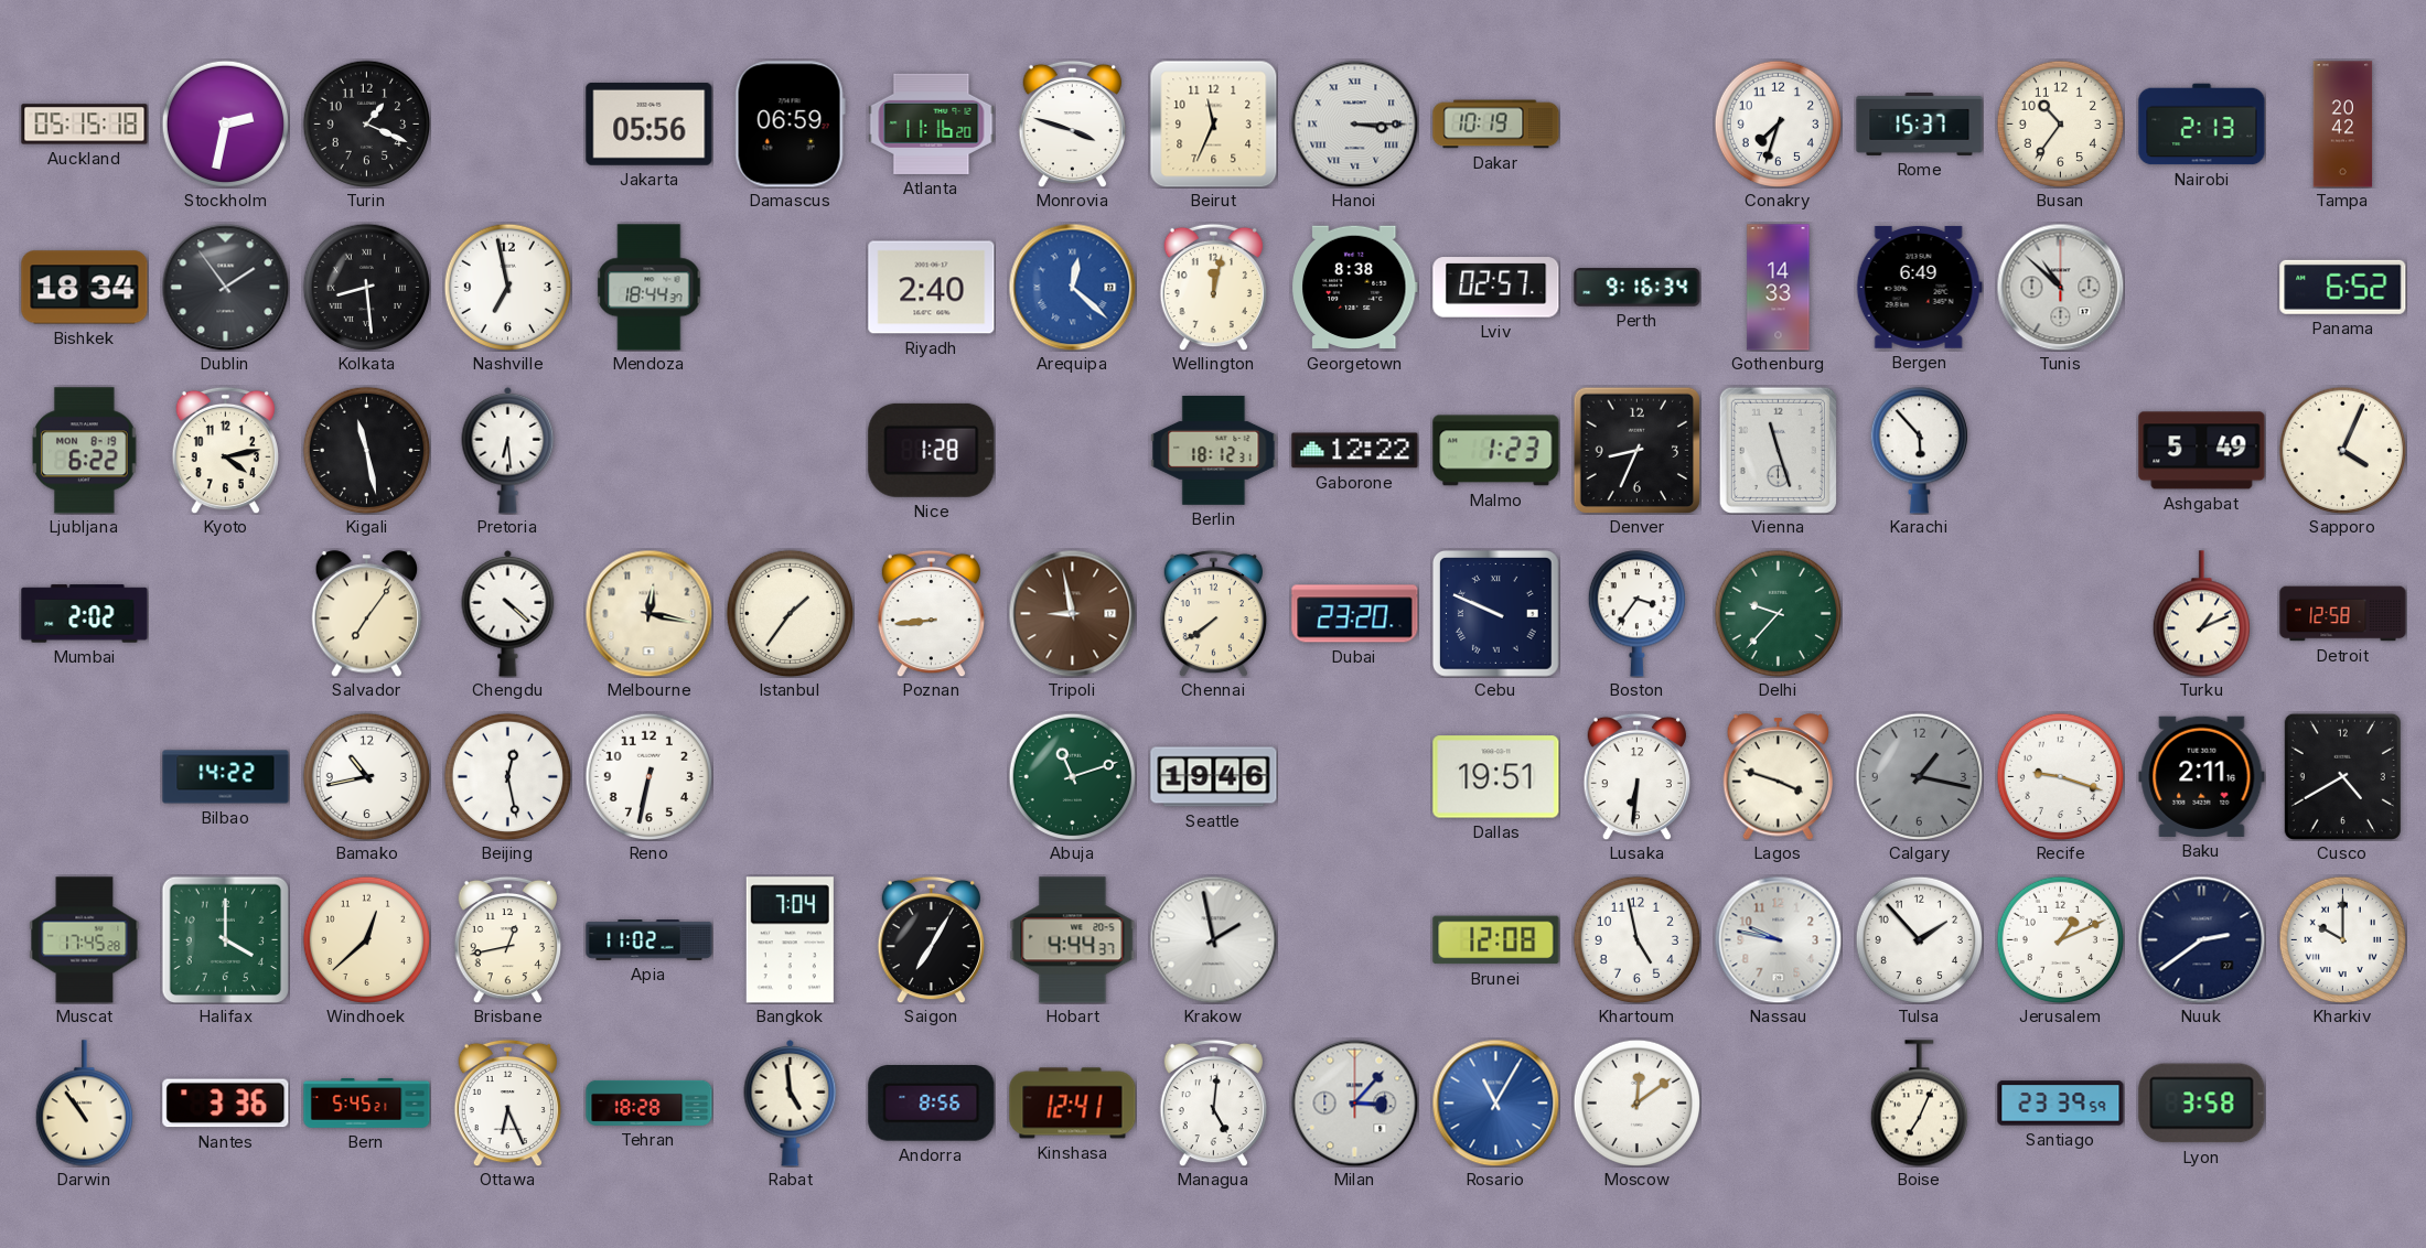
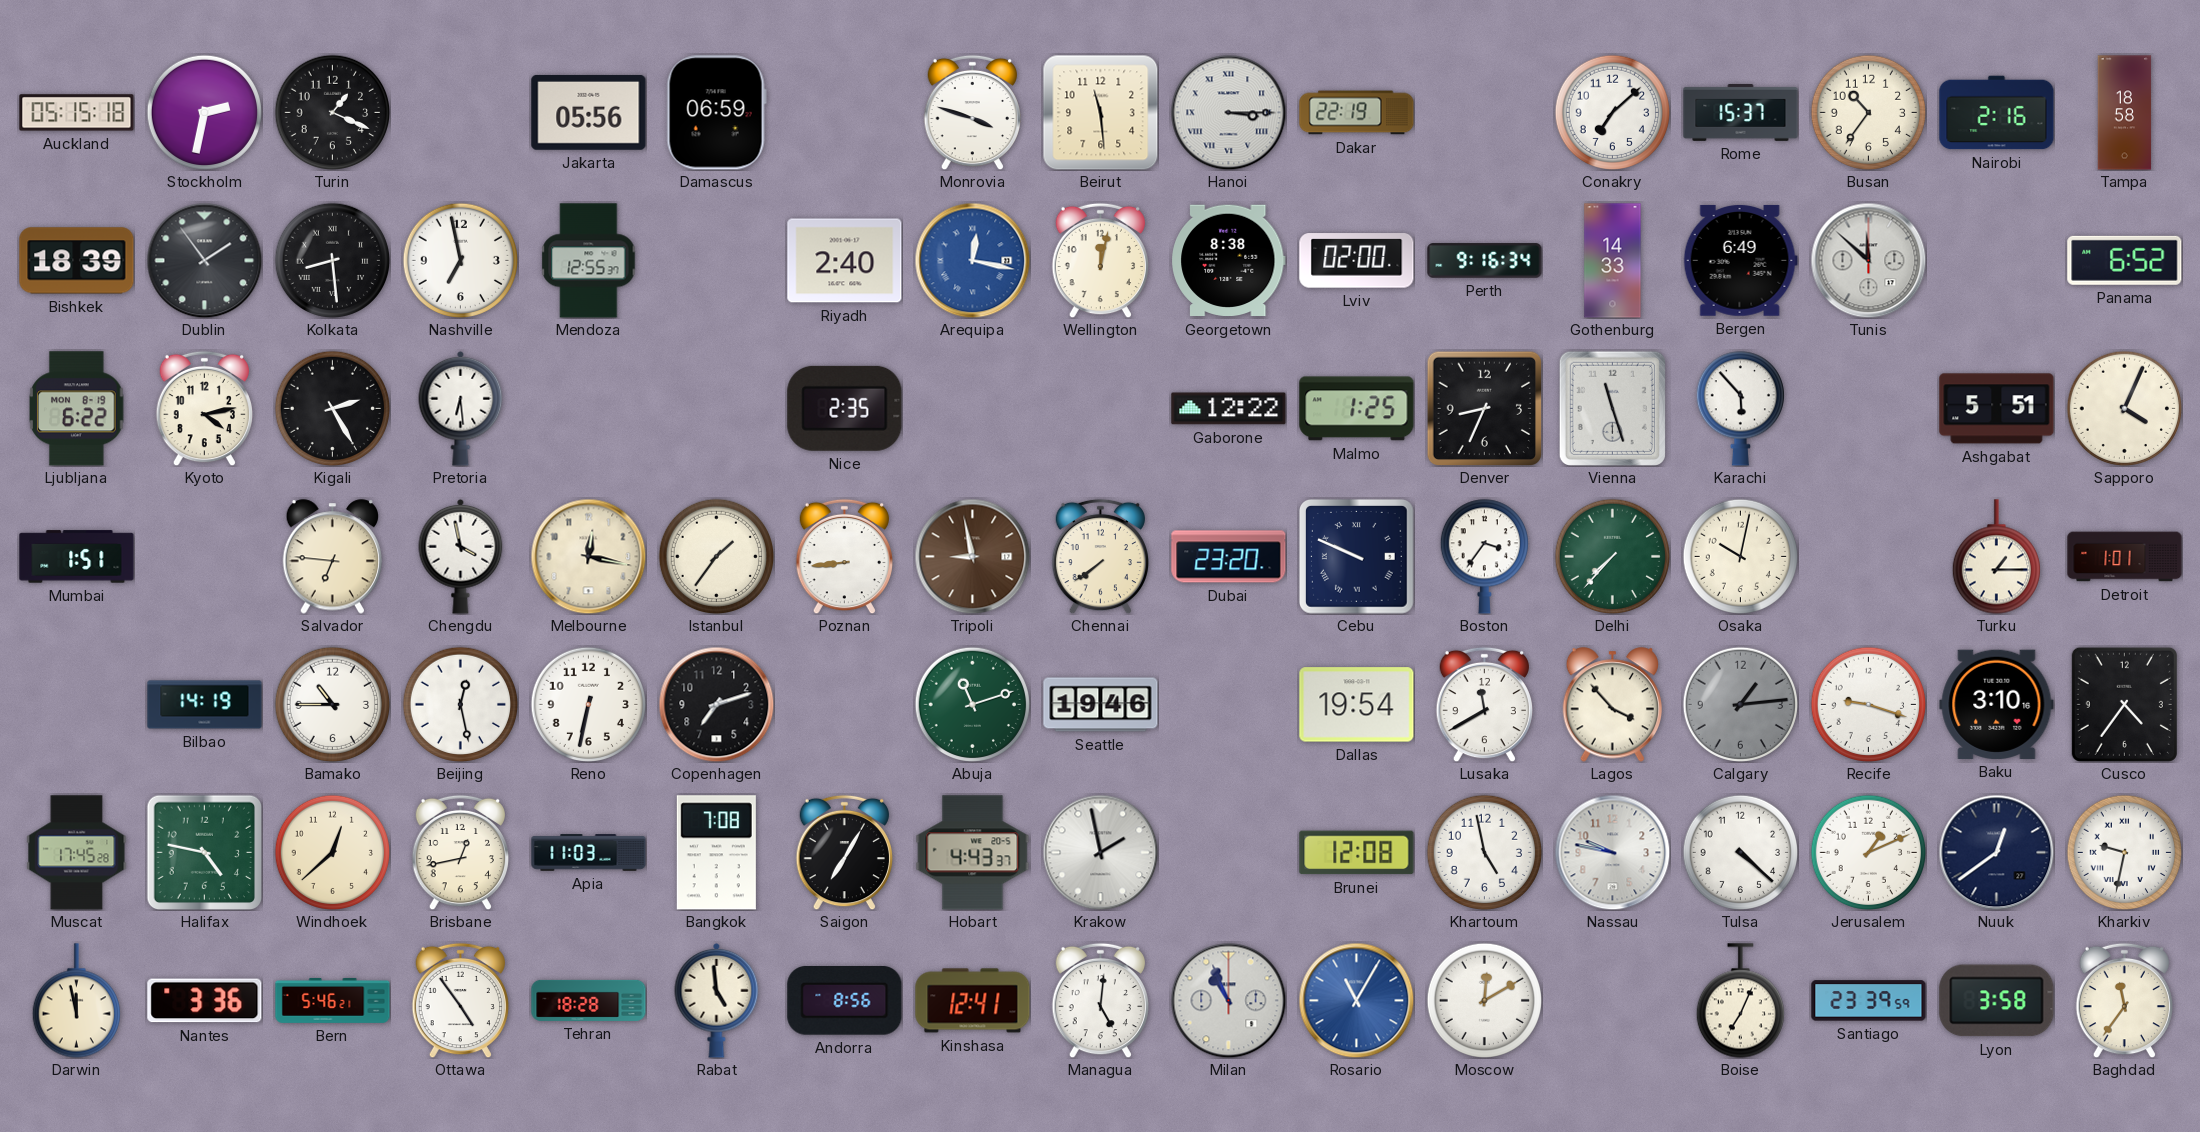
Atlanta: 11:16 -> none (932, 123)
Beirut: 11:34 -> 11:29 (1100, 112)
Dakar: 10:19 -> 22:19 (1357, 113)
Conakry: 7:33 -> 7:08 (1612, 112)
Nairobi: 2:13 -> 2:16 (1997, 113)
Tampa: 20:42 -> 18:58 (2125, 113)
Bishkek: 18:34 -> 18:39 (77, 261)
Mendoza: 18:44 -> 12:55 (589, 261)
Arequipa: 12:22 -> 12:17 (972, 260)
Lviv: 02:57 -> 02:00 (1357, 261)
Tunis: 10:52 -> 11:52 (1868, 260)
Kigali: 11:28 -> 2:25 (332, 408)
Nice: 1:28 -> 2:35 (845, 408)
Berlin: 18:12 -> none (1214, 450)
Malmo: 1:23 -> 1:25 (1357, 409)
Ashgabat: 5:49 -> 5:51 (1997, 409)
Mumbai: 2:02 -> 1:51 (77, 557)
Salvador: 7:06 -> 6:46 (333, 557)
Chengdu: 4:22 -> 3:58 (461, 556)
Delhi: 9:37 -> 7:37 (1612, 556)
Osaka: none -> 10:02 (1740, 556)
Turku: 1:11 -> 1:15 (1996, 557)
Detroit: 12:58 -> 1:01 (2125, 557)
Bilbao: 14:22 -> 14:19 (205, 705)
Bamako: 10:43 -> 10:45 (332, 704)
Copenhagen: none -> 7:12 (716, 704)
Dallas: 19:51 -> 19:54 (1357, 705)
Lusaka: 6:31 -> 11:40 (1484, 704)
Lagos: 3:48 -> 3:53 (1613, 705)
Calgary: 1:17 -> 1:14 (1740, 704)
Baku: 2:11 -> 3:10 (1997, 704)
Cusco: 4:40 -> 4:36 (2124, 704)
Halifax: 4:00 -> 4:47 (204, 852)
Apia: 11:02 -> 11:03 (589, 853)
Bangkok: 7:04 -> 7:08 (716, 853)
Hobart: 4:44 -> 4:43 (973, 853)
Tulsa: 1:53 -> 4:22 (1740, 852)
Nuuk: 2:39 -> 12:39 (1996, 852)
Kharkiv: 10:00 -> 9:32 (2124, 852)
Darwin: 10:54 -> 11:58 (76, 1001)
Bern: 5:45 -> 5:46 (333, 1000)
Ottawa: 6:26 -> 4:54 (460, 1000)
Milan: 3:07 -> 10:56 (1228, 1000)
Moscow: 12:09 -> 12:10 (1484, 1000)
Baghdad: none -> 11:36 (2124, 1000)
